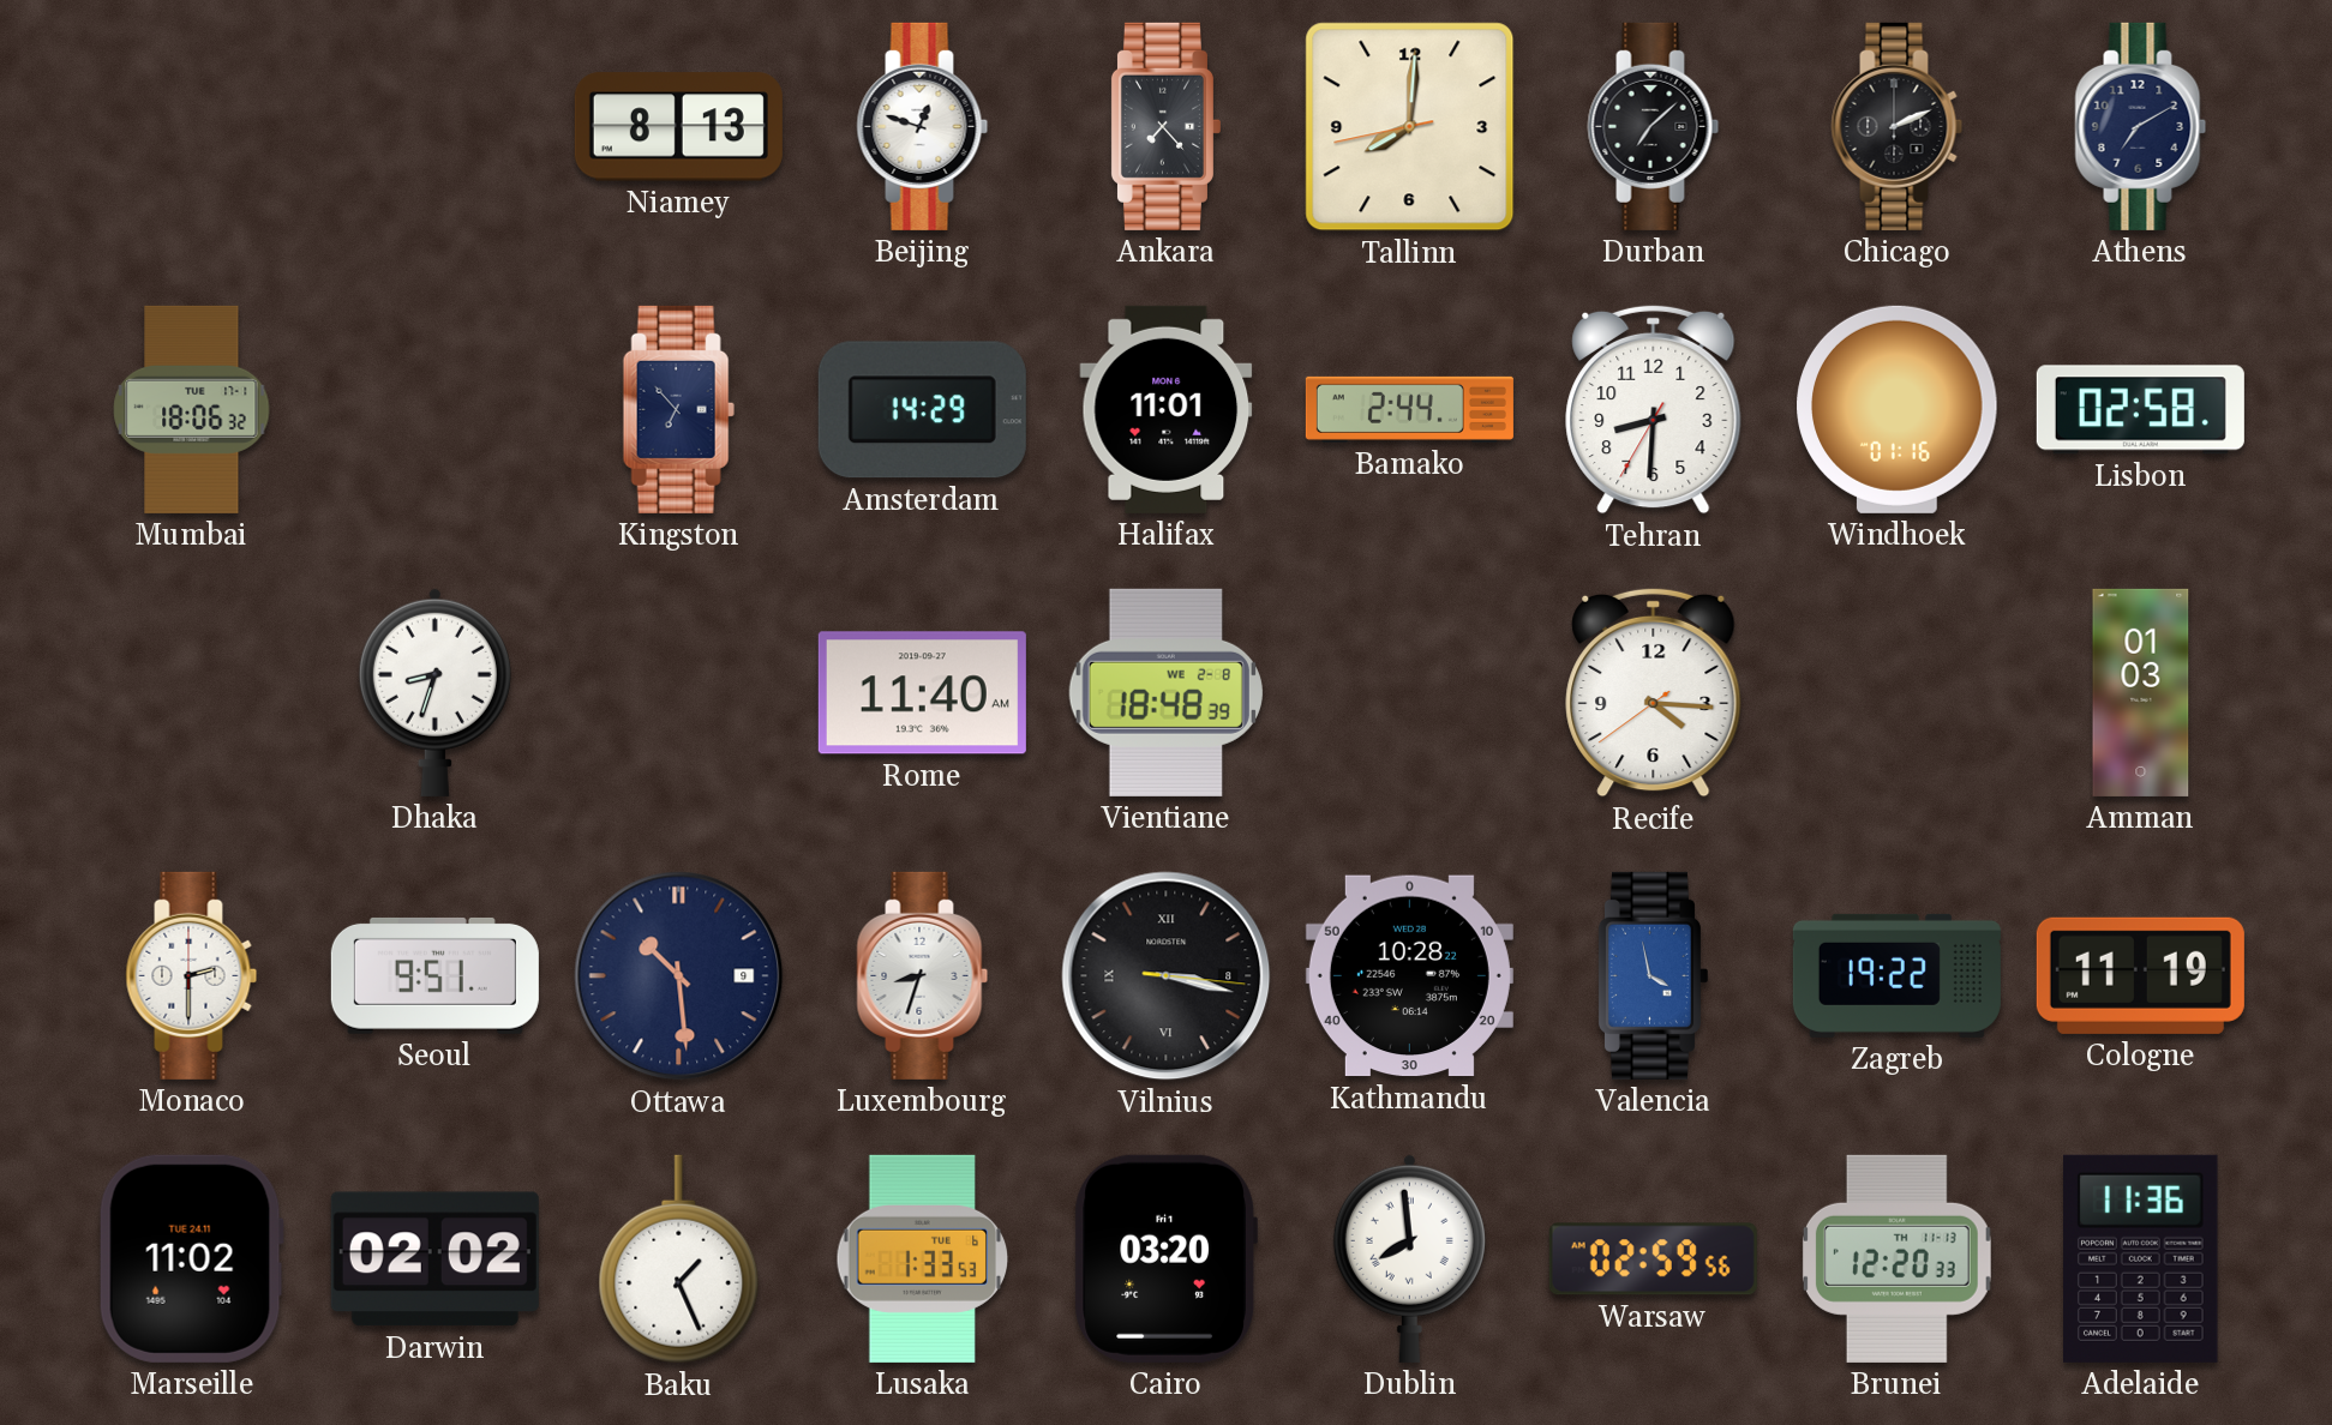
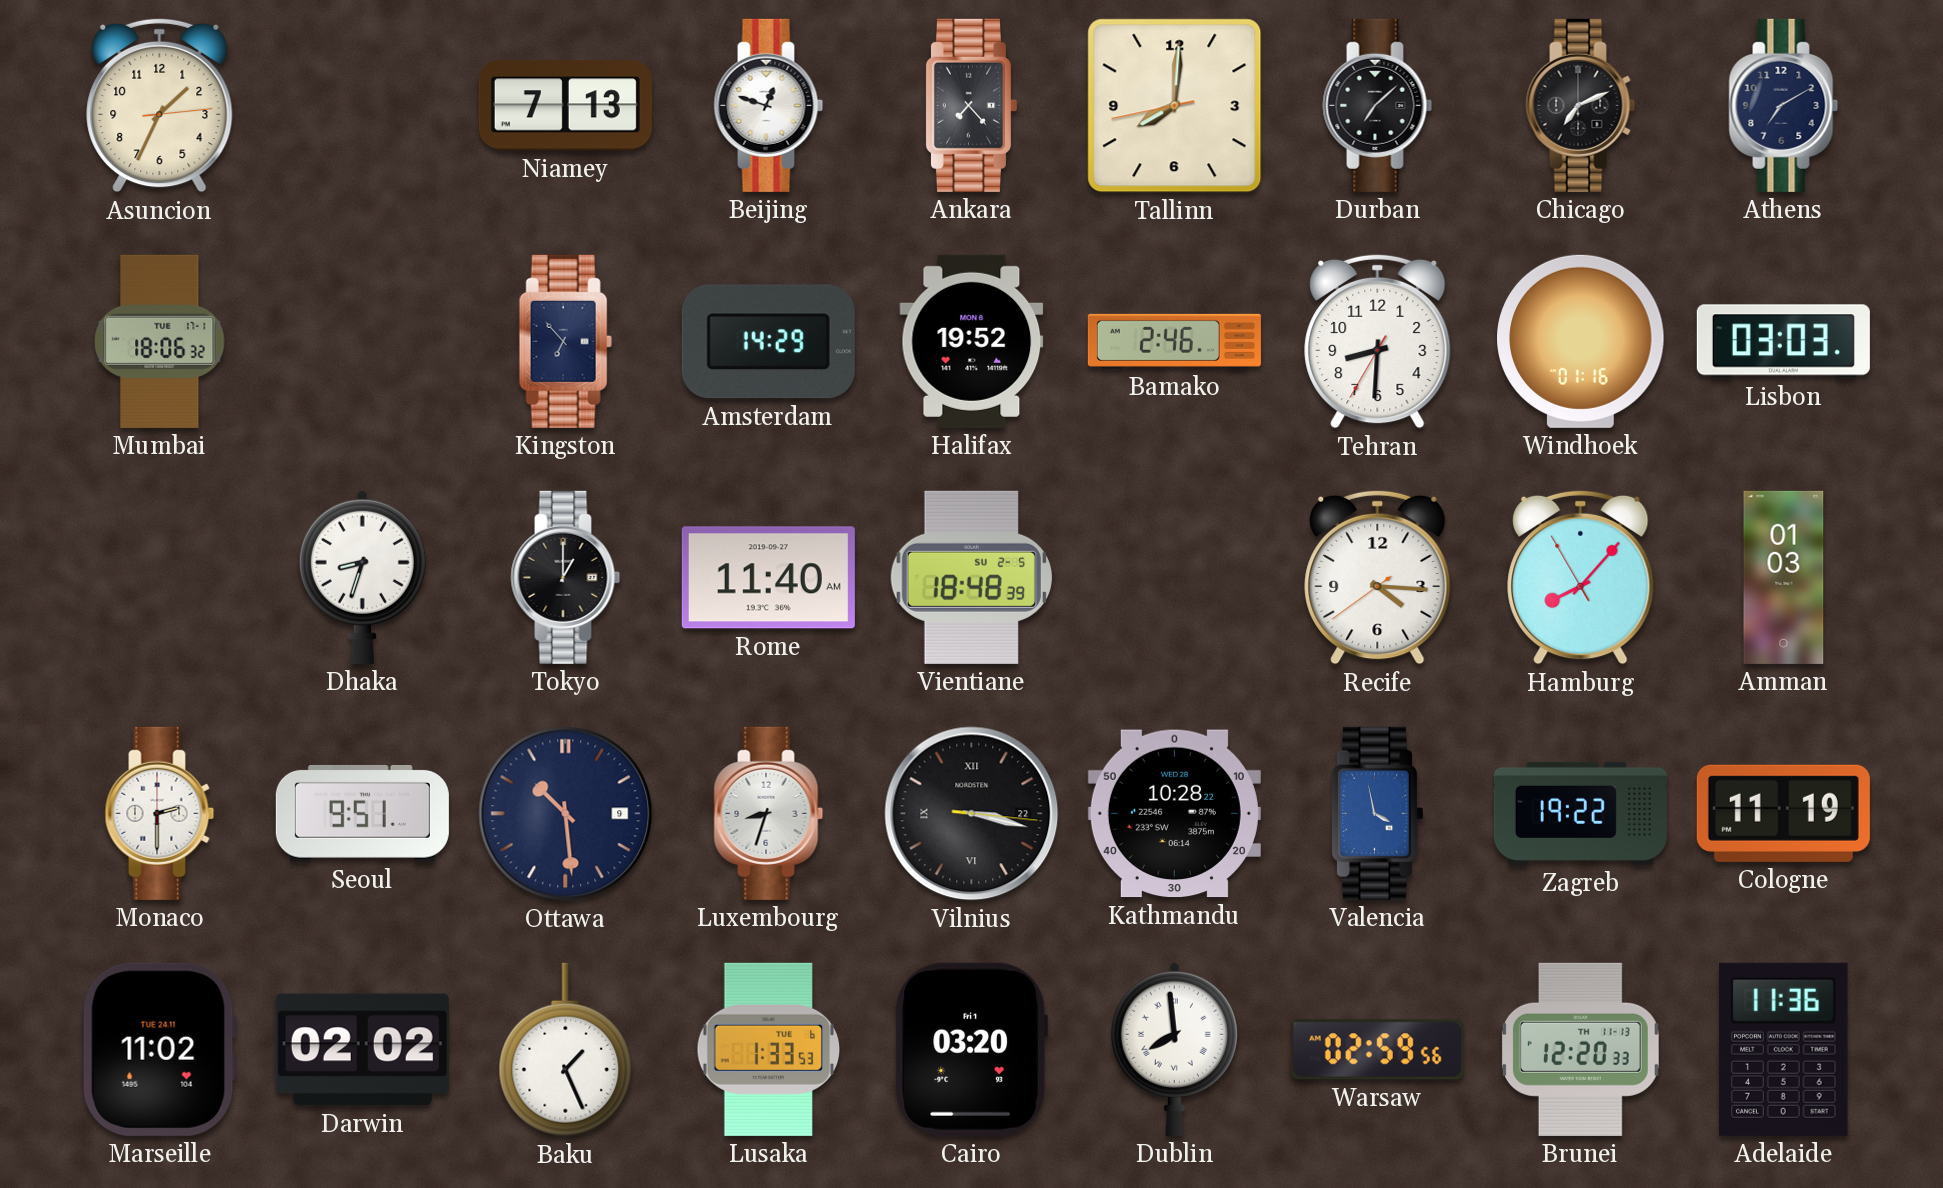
Asuncion: none -> 1:34 (160, 105)
Niamey: 8:13 -> 7:13 (565, 106)
Chicago: 2:11 -> 7:11 (1581, 105)
Halifax: 11:01 -> 19:52 (972, 341)
Bamako: 2:44 -> 2:46 (1174, 341)
Lisbon: 02:58 -> 03:03 (1783, 342)
Tokyo: none -> 1:00 (566, 577)
Vientiane date: WE 2-8 -> SU 2-5 (971, 577)
Hamburg: none -> 8:06 (1581, 577)
Vilnius date: 8 -> 22 (972, 814)
